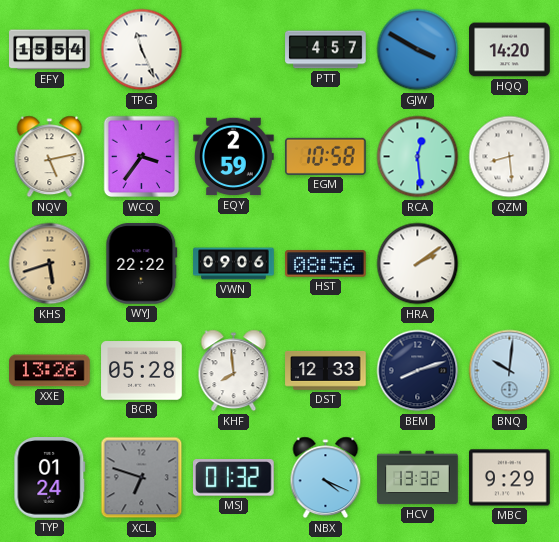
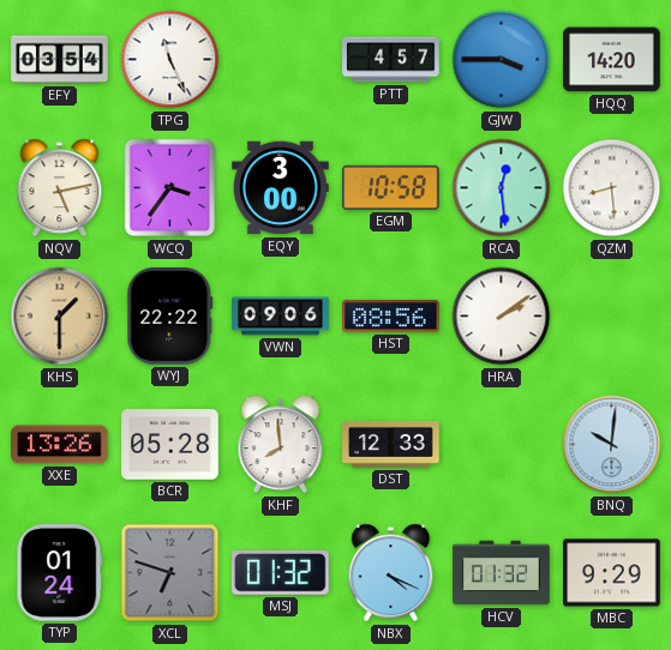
EFY: 15:54 -> 03:54 (60, 60)
GJW: 3:50 -> 3:45 (502, 60)
EQY: 2:59 -> 3:00 (281, 188)
KHS: 5:42 -> 1:30 (60, 317)
BEM: 8:12 -> none (418, 371)
HCV: 13:32 -> 01:32 (502, 573)
